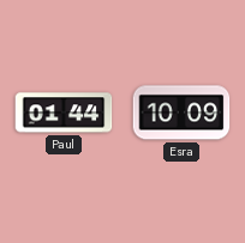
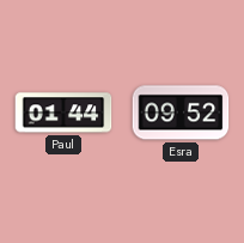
Esra: 10:09 -> 09:52 (181, 113)
